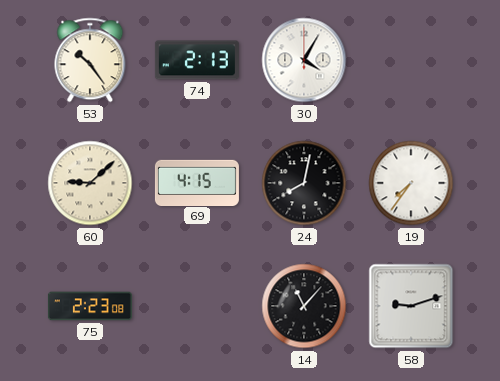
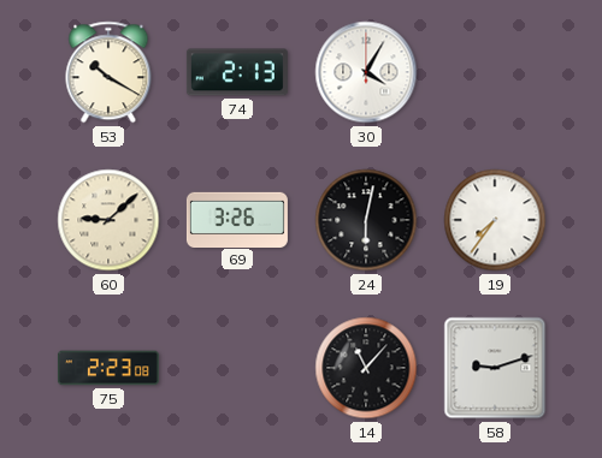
53: 10:24 -> 10:20 (108, 72)
69: 4:15 -> 3:26 (237, 219)
24: 8:02 -> 6:02 (366, 220)
